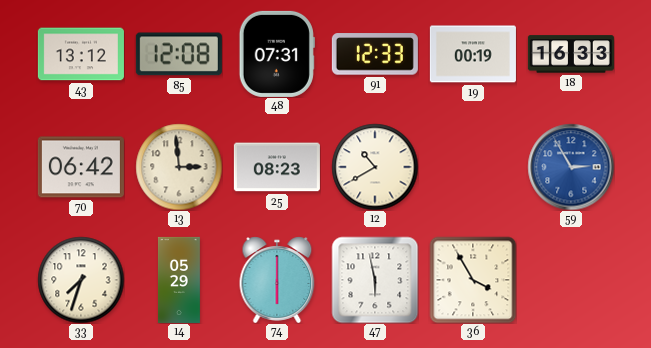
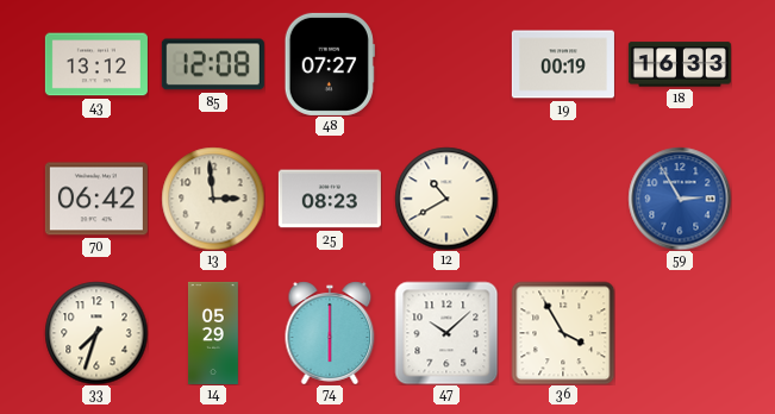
48: 07:31 -> 07:27 (330, 64)
91: 12:33 -> none (375, 54)
47: 5:58 -> 10:08 (446, 333)
